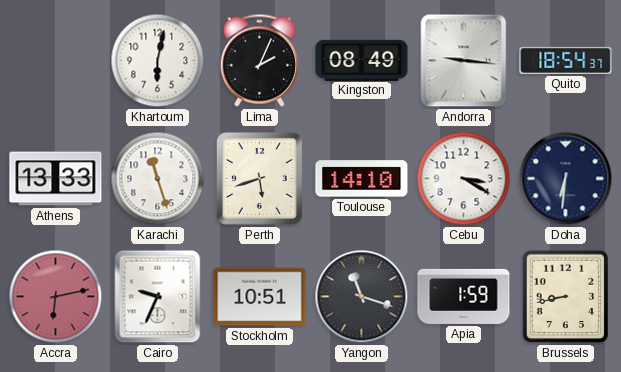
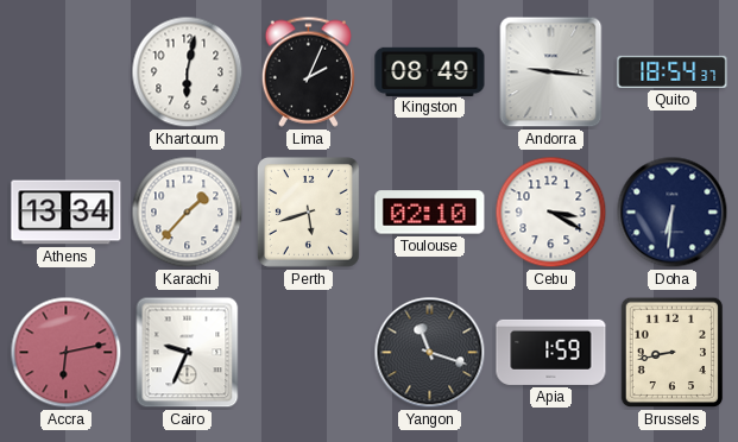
Athens: 13:33 -> 13:34 (67, 213)
Karachi: 11:27 -> 1:37 (188, 213)
Toulouse: 14:10 -> 02:10 (430, 213)
Stockholm: 10:51 -> none (260, 297)
